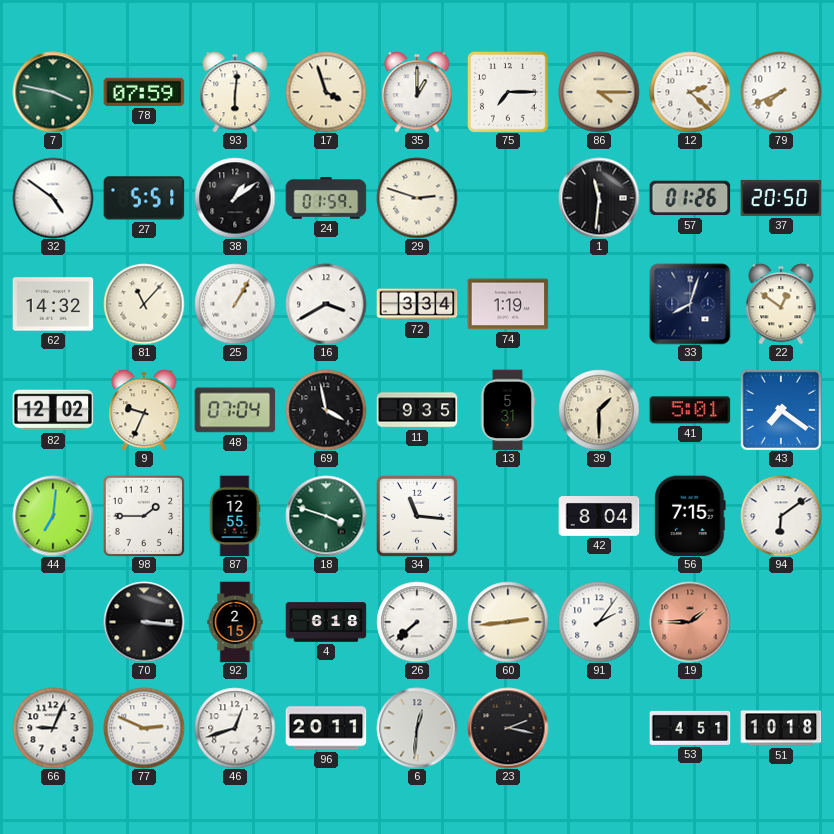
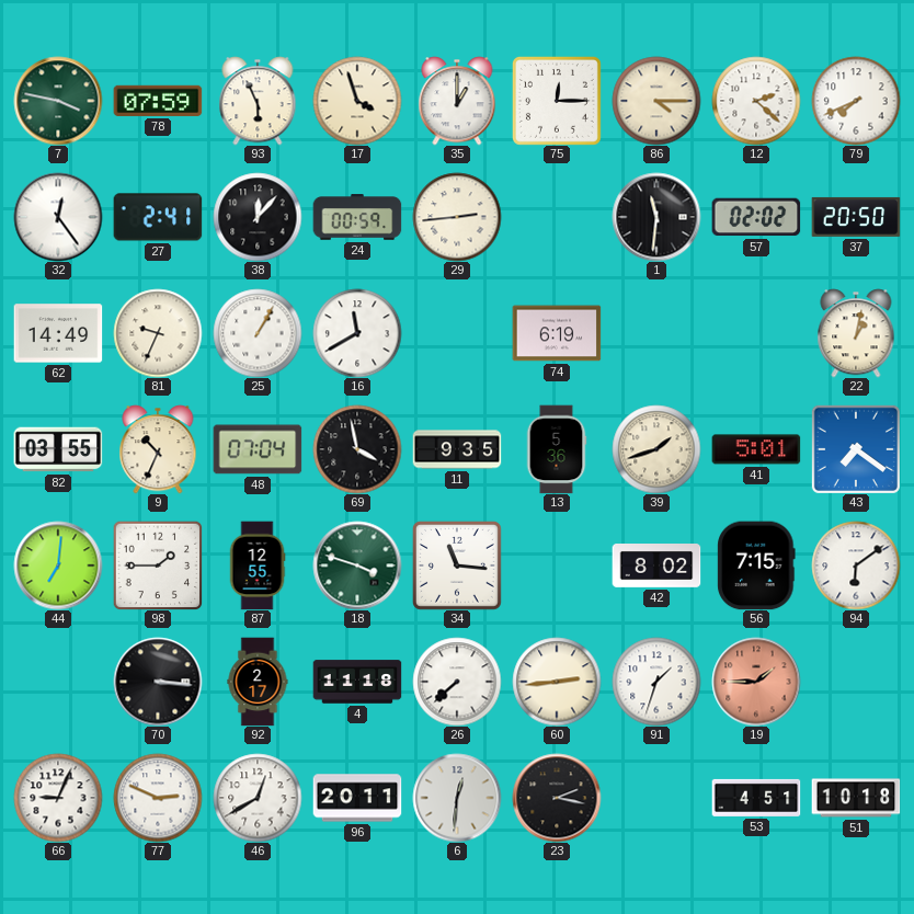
93: 6:01 -> 5:56 (258, 101)
75: 7:15 -> 12:15 (557, 101)
32: 4:51 -> 12:24 (58, 217)
27: 5:51 -> 2:41 (158, 217)
38: 1:09 -> 12:07 (258, 217)
24: 01:59 -> 00:59 (357, 217)
29: 2:48 -> 2:44 (457, 217)
57: 01:26 -> 02:02 (756, 217)
62: 14:32 -> 14:49 (58, 333)
81: 11:07 -> 9:34 (158, 333)
16: 3:40 -> 11:40 (357, 333)
72: 3:34 -> none (417, 304)
74: 1:19 -> 6:19 (557, 333)
33: 8:03 -> none (690, 304)
22: 12:51 -> 1:02 (856, 333)
82: 12:02 -> 03:55 (58, 449)
9: 9:34 -> 10:34 (158, 449)
13: 5:31 -> 5:36 (557, 449)
39: 1:30 -> 1:42 (656, 449)
42: 8:04 -> 8:02 (656, 567)
92: 2:15 -> 2:17 (258, 682)
4: 6:18 -> 11:18 (357, 682)
91: 2:06 -> 1:33 (656, 682)
46: 12:42 -> 12:40 (258, 798)
